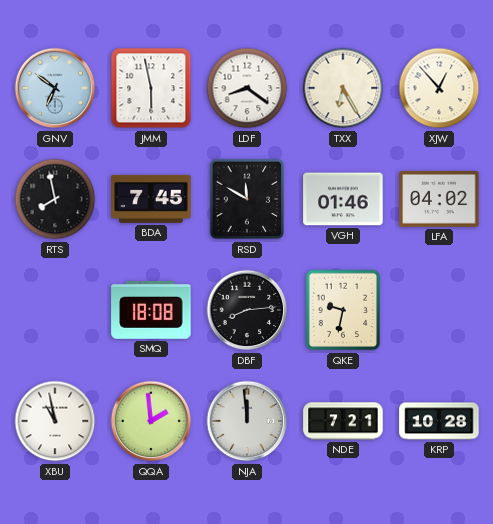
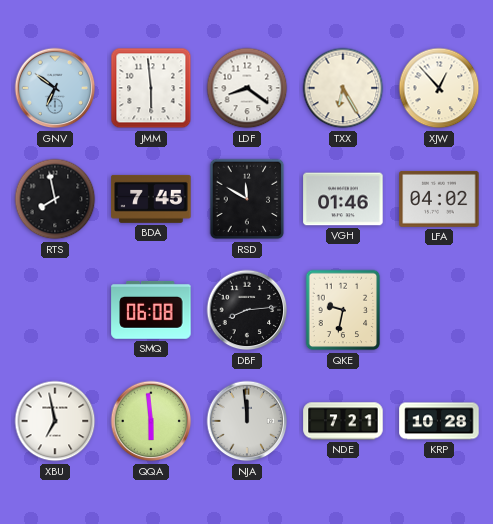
JMM: 5:58 -> 5:59 (151, 88)
SMQ: 18:08 -> 06:08 (151, 310)
XBU: 10:58 -> 6:58 (55, 421)
QQA: 1:59 -> 5:59 (151, 421)
